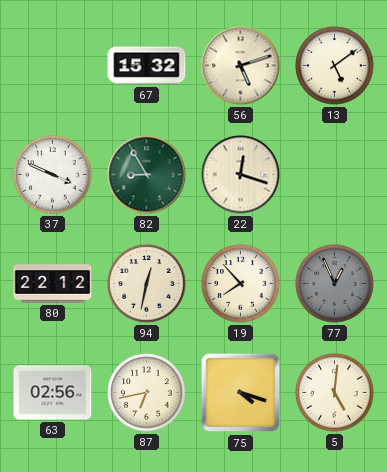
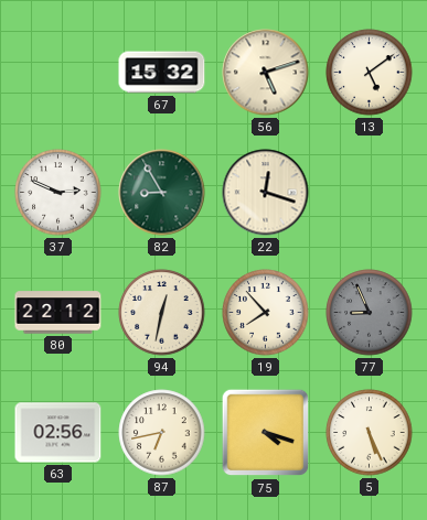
37: 3:49 -> 2:49 (58, 193)
77: 12:56 -> 8:56 (370, 313)
5: 5:01 -> 5:26 (370, 433)
